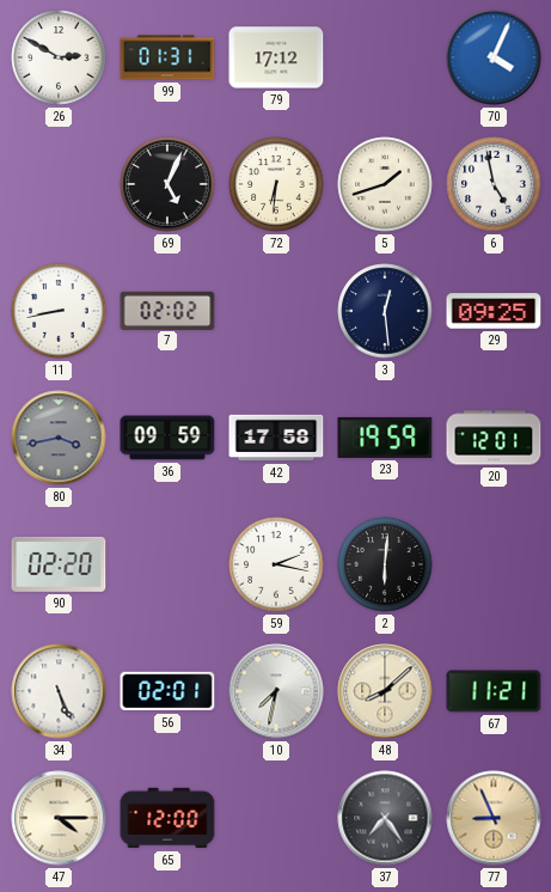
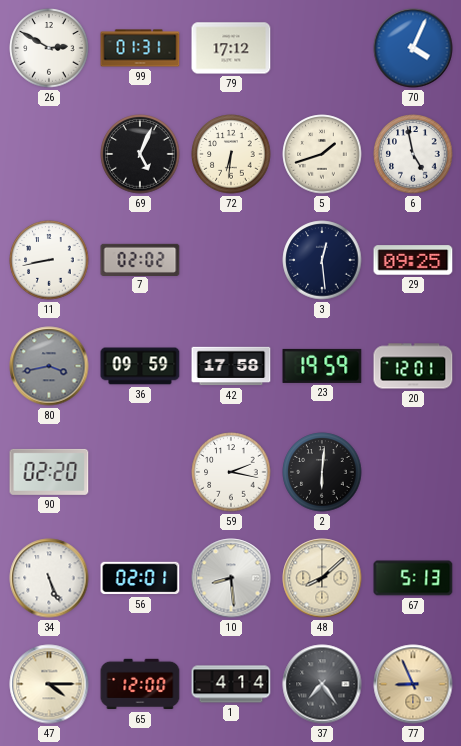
10: 7:32 -> 8:29 (231, 578)
67: 11:21 -> 5:13 (413, 578)
1: none -> 4:14 (231, 684)
